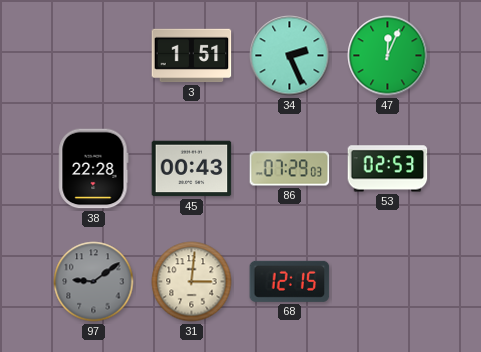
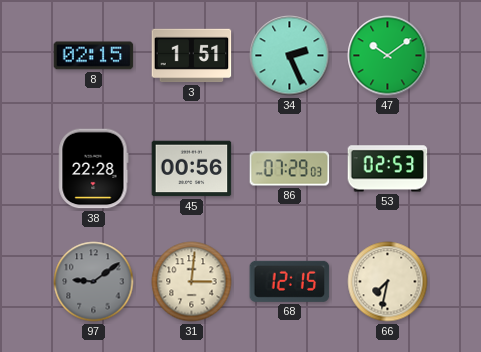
8: none -> 02:15 (94, 56)
47: 12:04 -> 10:09 (388, 56)
45: 00:43 -> 00:56 (192, 169)
66: none -> 7:32 (388, 282)
